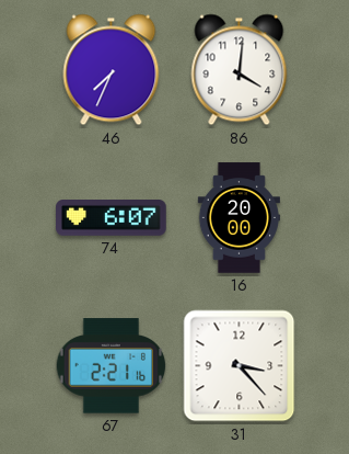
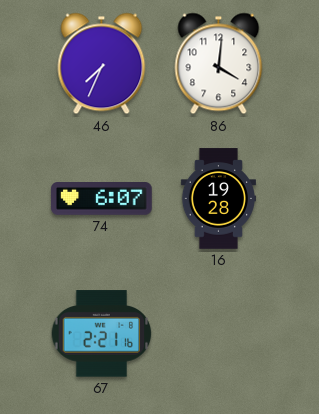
16: 20:00 -> 19:28 (218, 199)
31: 3:23 -> none (240, 366)
